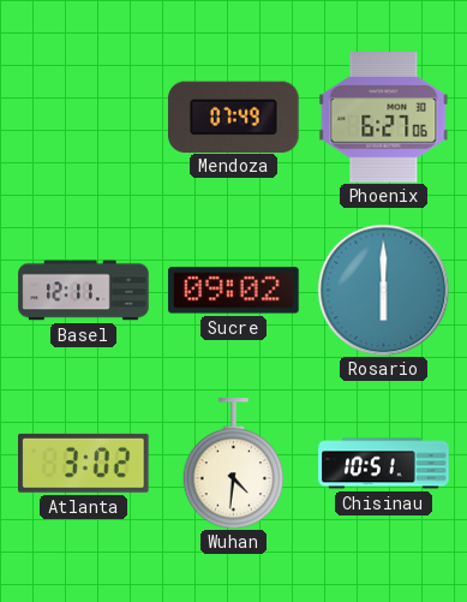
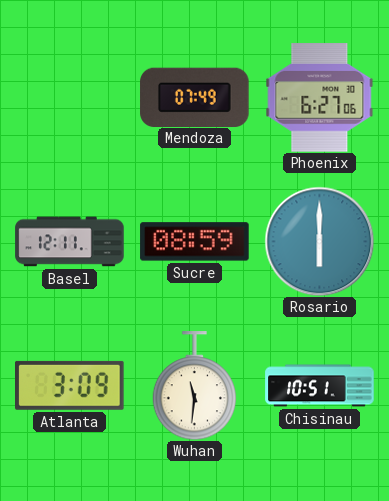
Sucre: 09:02 -> 08:59 (195, 242)
Atlanta: 3:02 -> 3:09 (70, 385)
Wuhan: 4:31 -> 11:31 (195, 386)
